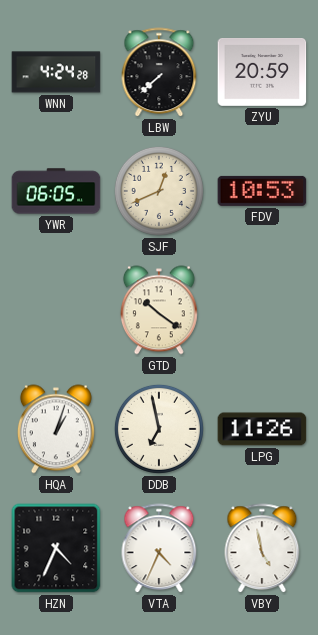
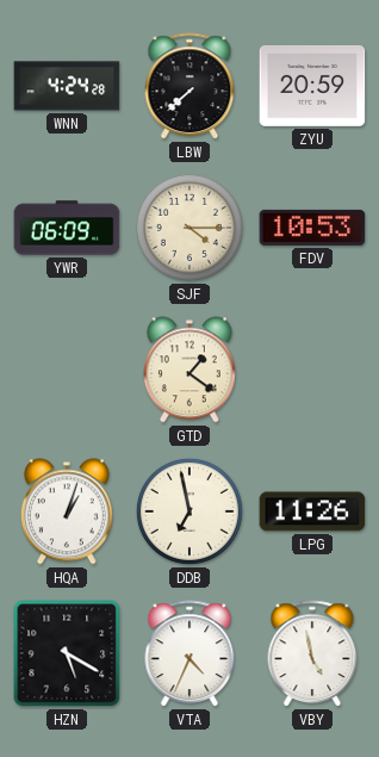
YWR: 06:05 -> 06:09 (67, 228)
SJF: 12:41 -> 4:15 (189, 228)
GTD: 10:21 -> 1:21 (189, 370)
HZN: 4:34 -> 5:20 (67, 653)
